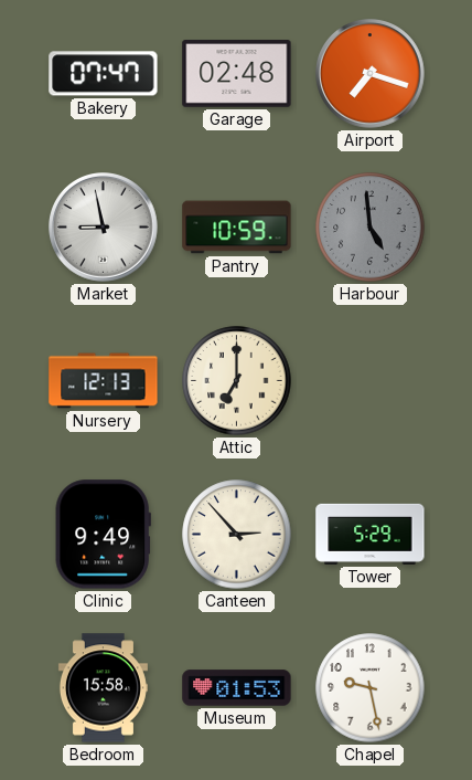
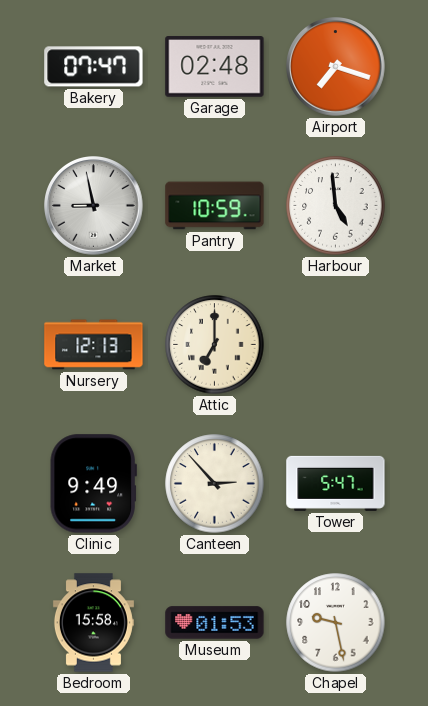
Harbour dial: grey -> white (336, 206)
Tower: 5:29 -> 5:47 (336, 483)
